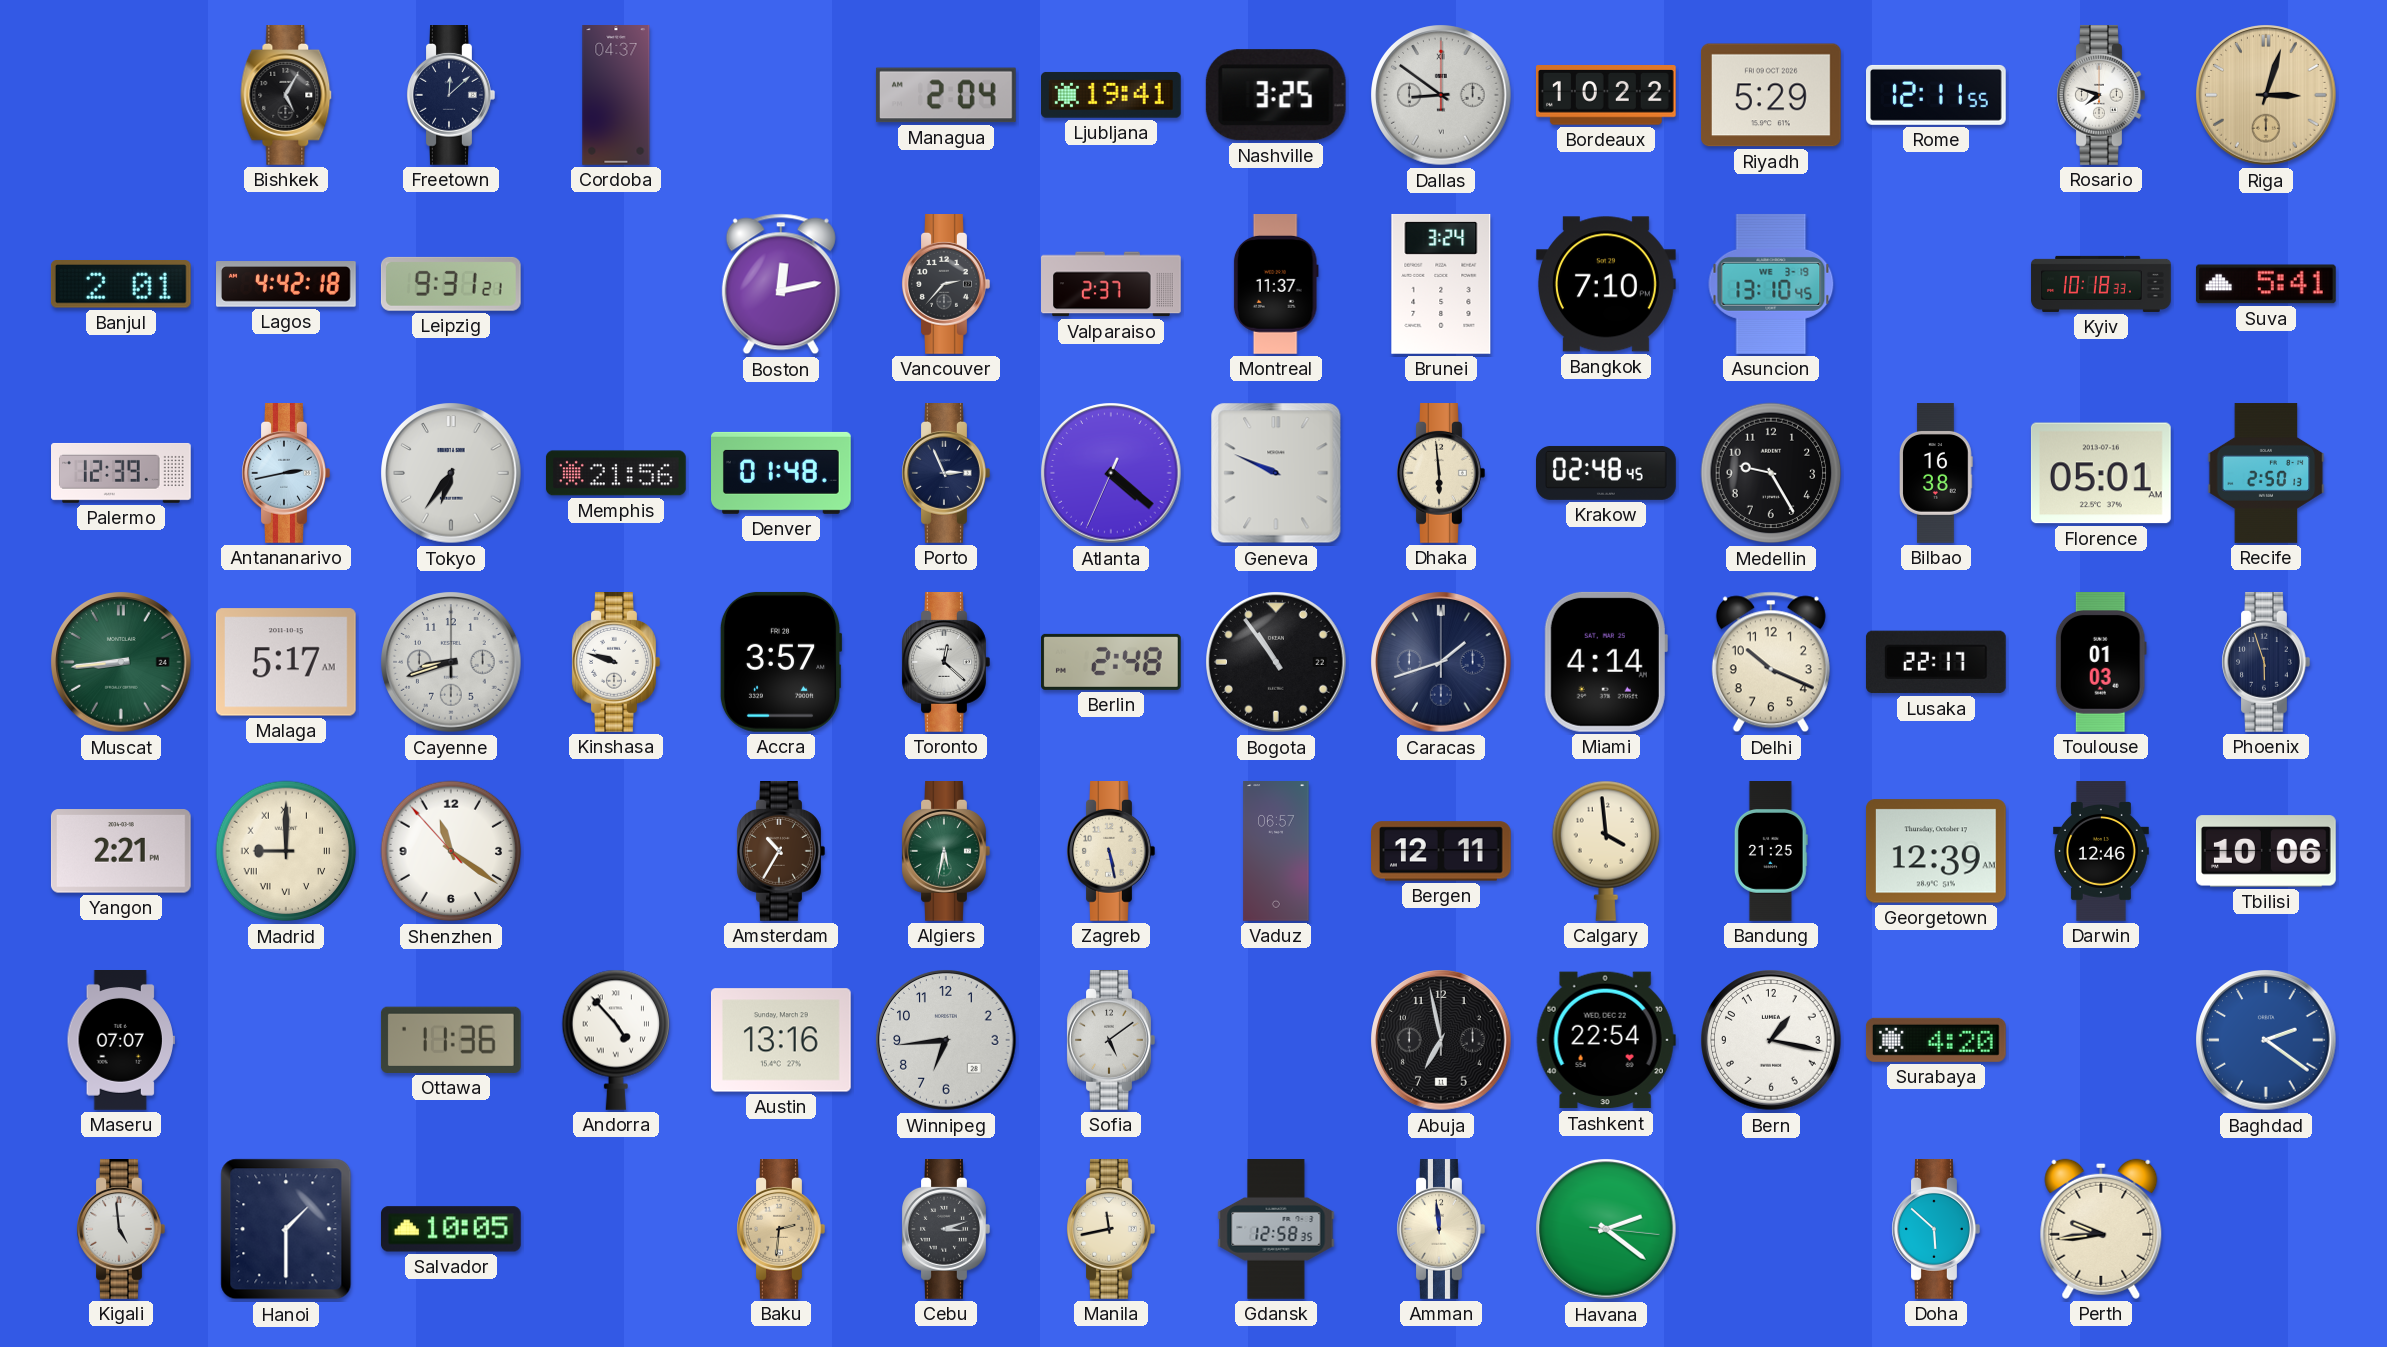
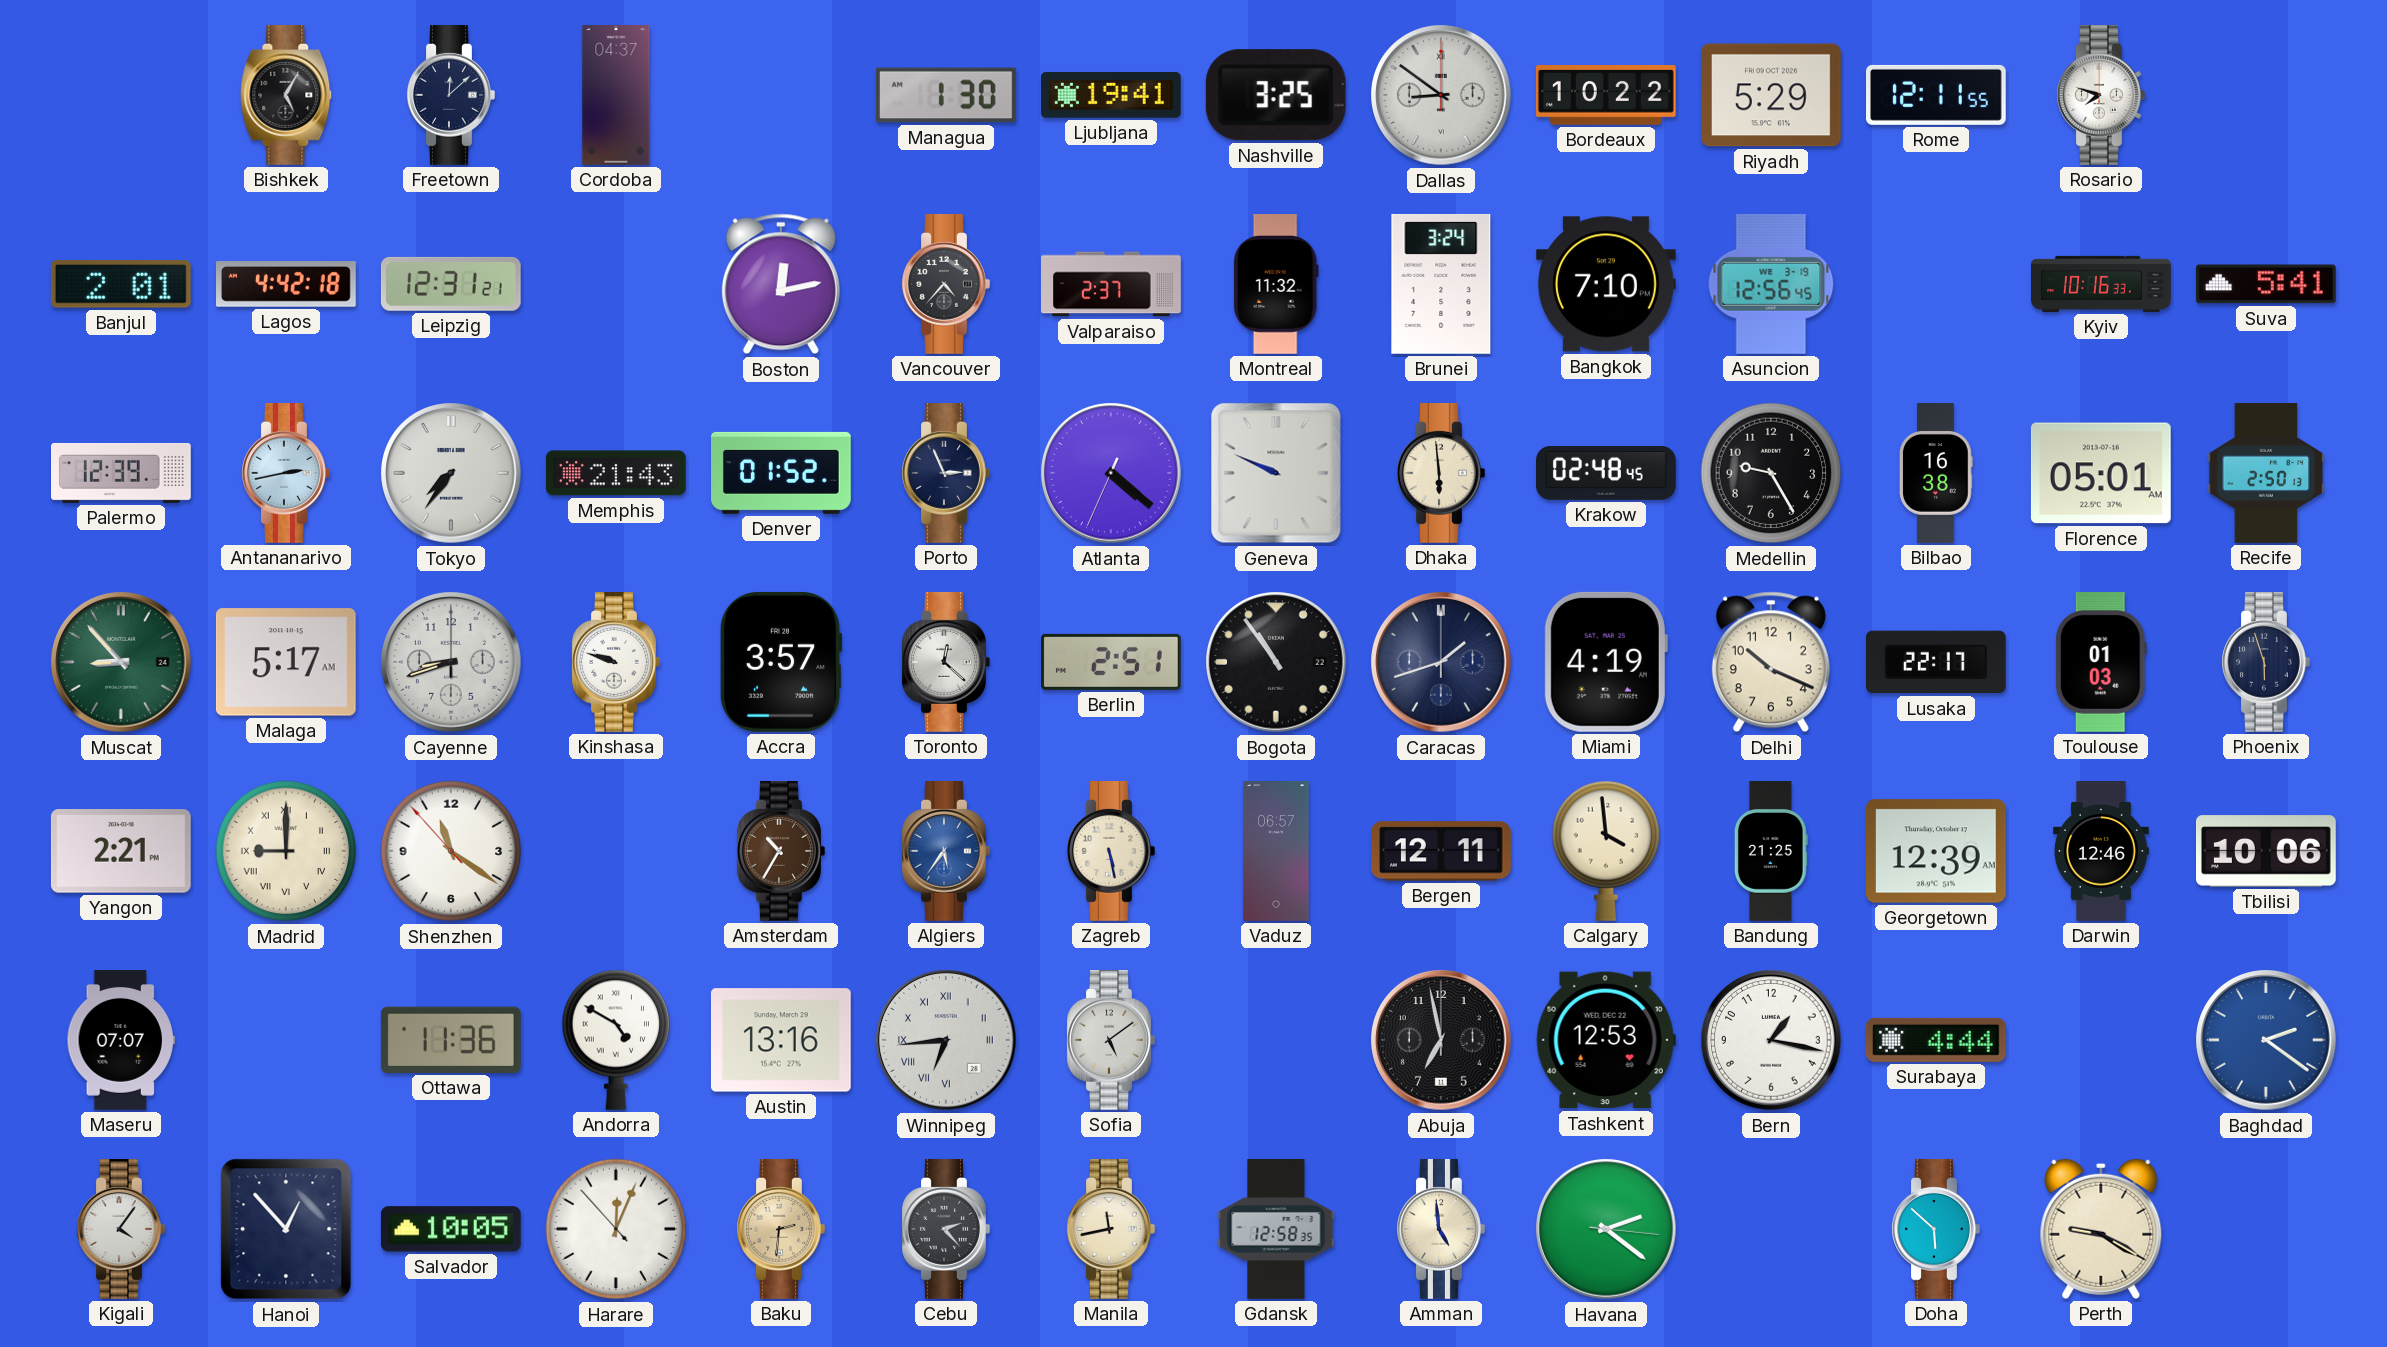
Managua: 2:04 -> 1:30 (946, 95)
Riga: 3:03 -> none (2266, 95)
Leipzig: 9:31 -> 12:31 (451, 284)
Vancouver: 2:37 -> 4:37 (946, 285)
Montreal: 11:37 -> 11:32 (1276, 285)
Asuncion: 13:10 -> 12:56 (1771, 284)
Kyiv: 10:18 -> 10:16 (2101, 284)
Tokyo: 6:36 -> 7:36 (451, 473)
Memphis: 21:56 -> 21:43 (616, 473)
Denver: 01:48 -> 01:52 (782, 473)
Muscat: 8:44 -> 8:53 (121, 662)
Berlin: 2:48 -> 2:51 (1111, 662)
Miami: 4:14 -> 4:19 (1606, 662)
Algiers: 5:32 -> 5:36 (946, 852)
Algiers dial: green -> blue (946, 852)
Andorra: 4:53 -> 4:50 (616, 1040)
Winnipeg numerals: Arabic -> Roman (946, 1040)
Tashkent: 22:54 -> 12:53 (1606, 1040)
Surabaya: 4:20 -> 4:44 (1936, 1040)
Kigali: 4:59 -> 4:06 (121, 1230)
Hanoi: 1:30 -> 12:53 (286, 1229)
Harare: none -> 12:03 (616, 1229)
Cebu: 3:12 -> 2:23 (946, 1230)
Amman: 11:59 -> 4:59 (1441, 1230)
Perth: 9:44 -> 9:20 (2101, 1229)
